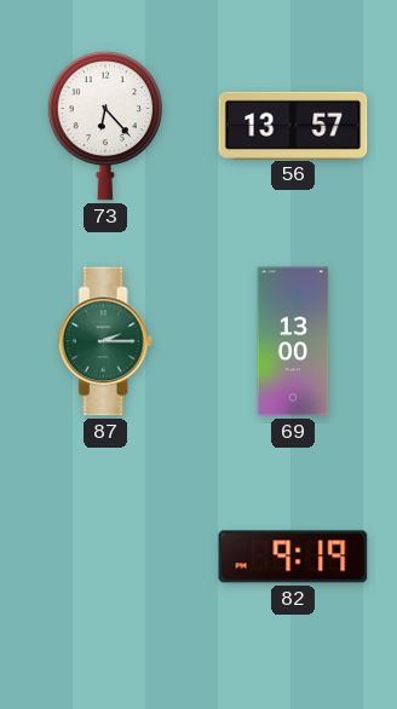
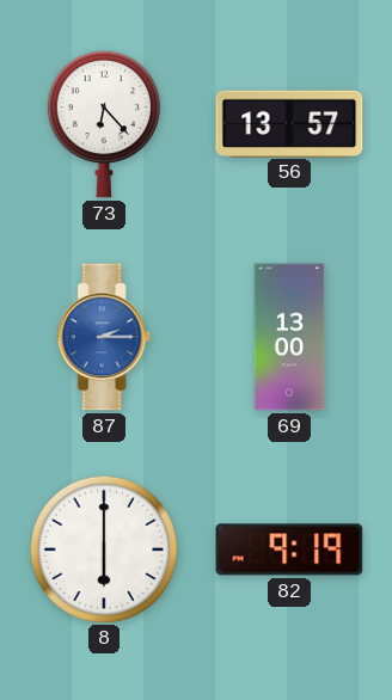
87 dial: green -> blue (104, 337)
8: none -> 6:00 (103, 548)
